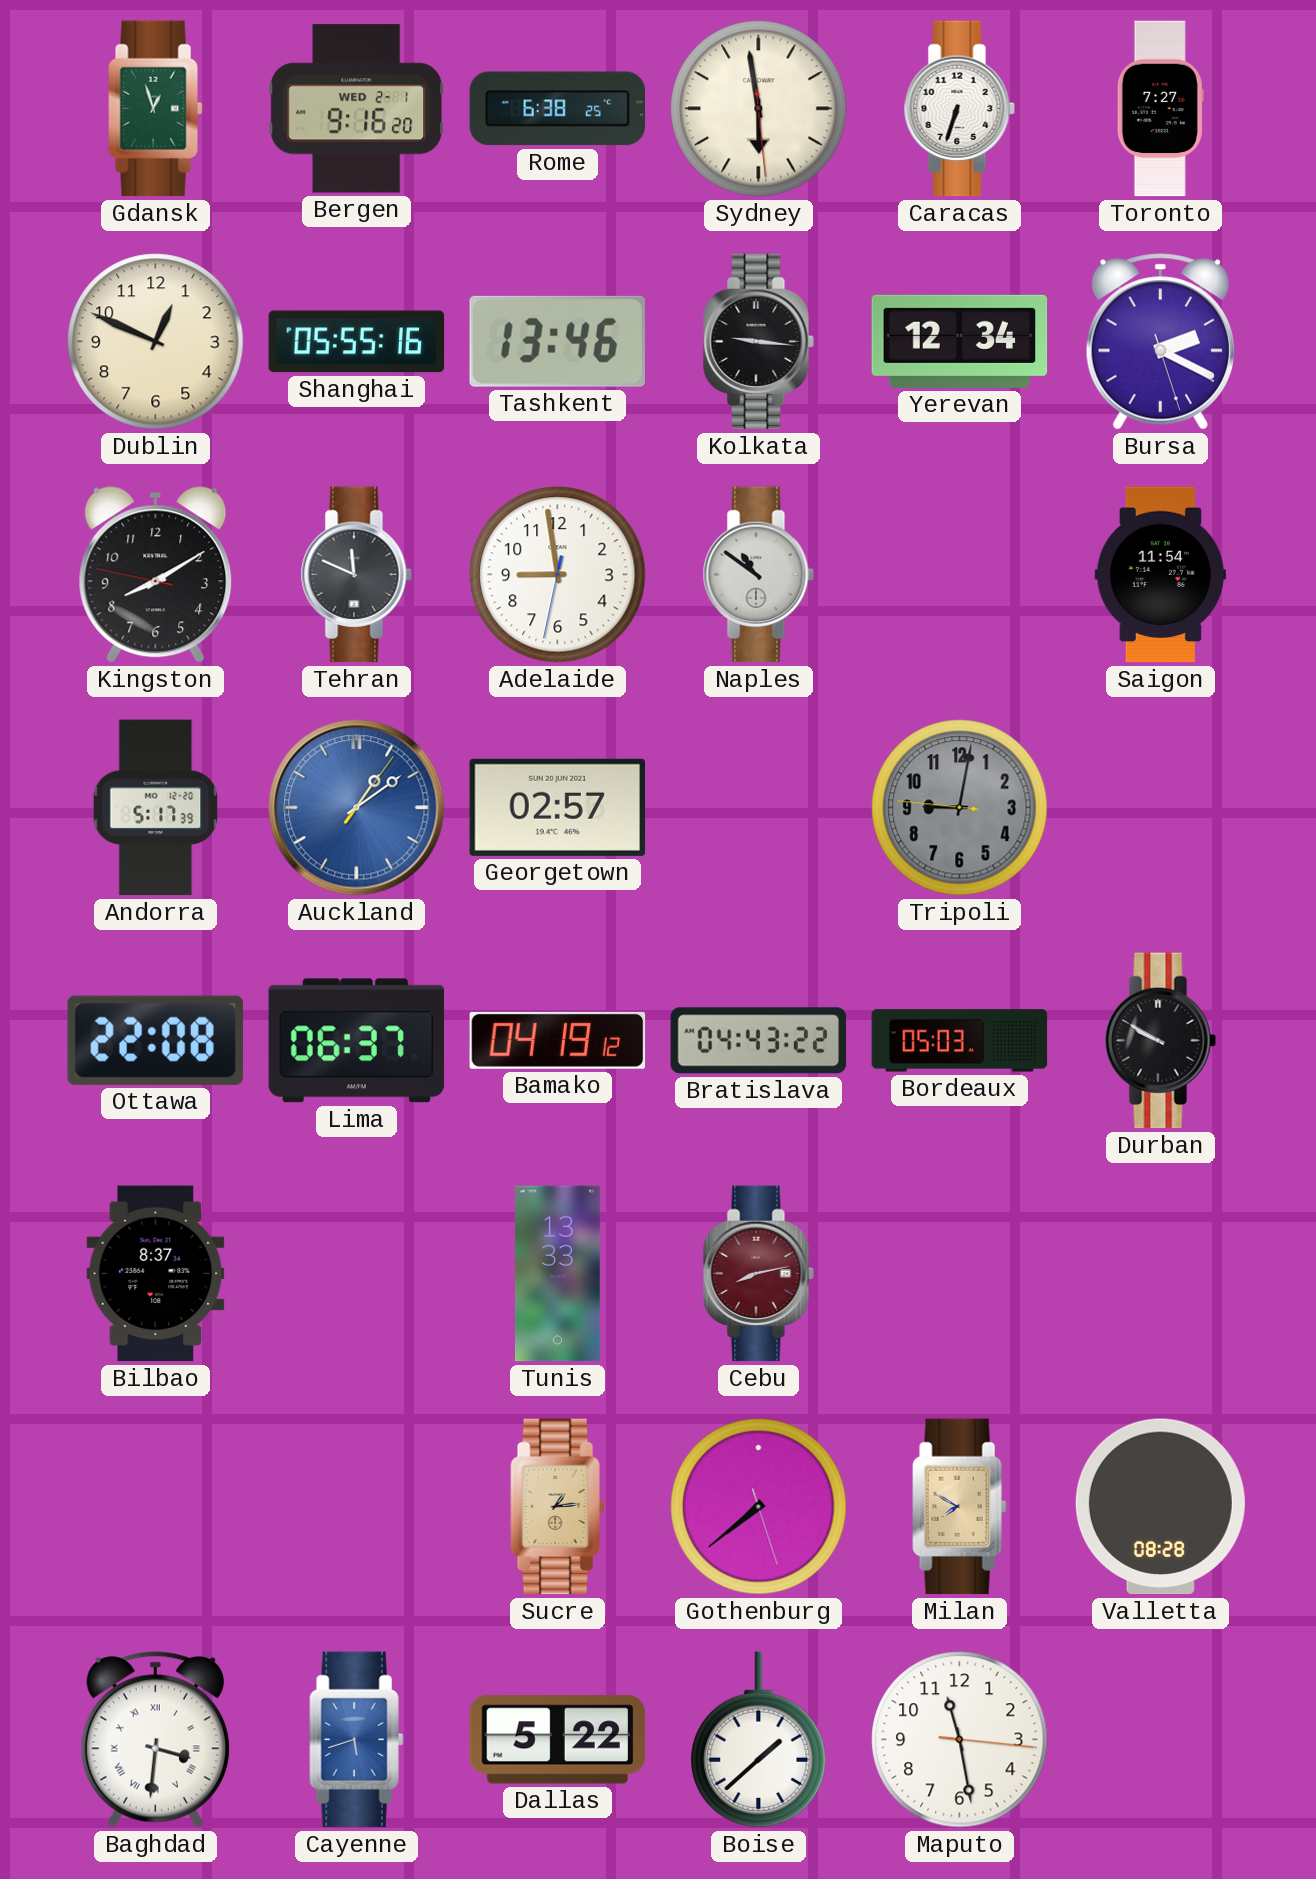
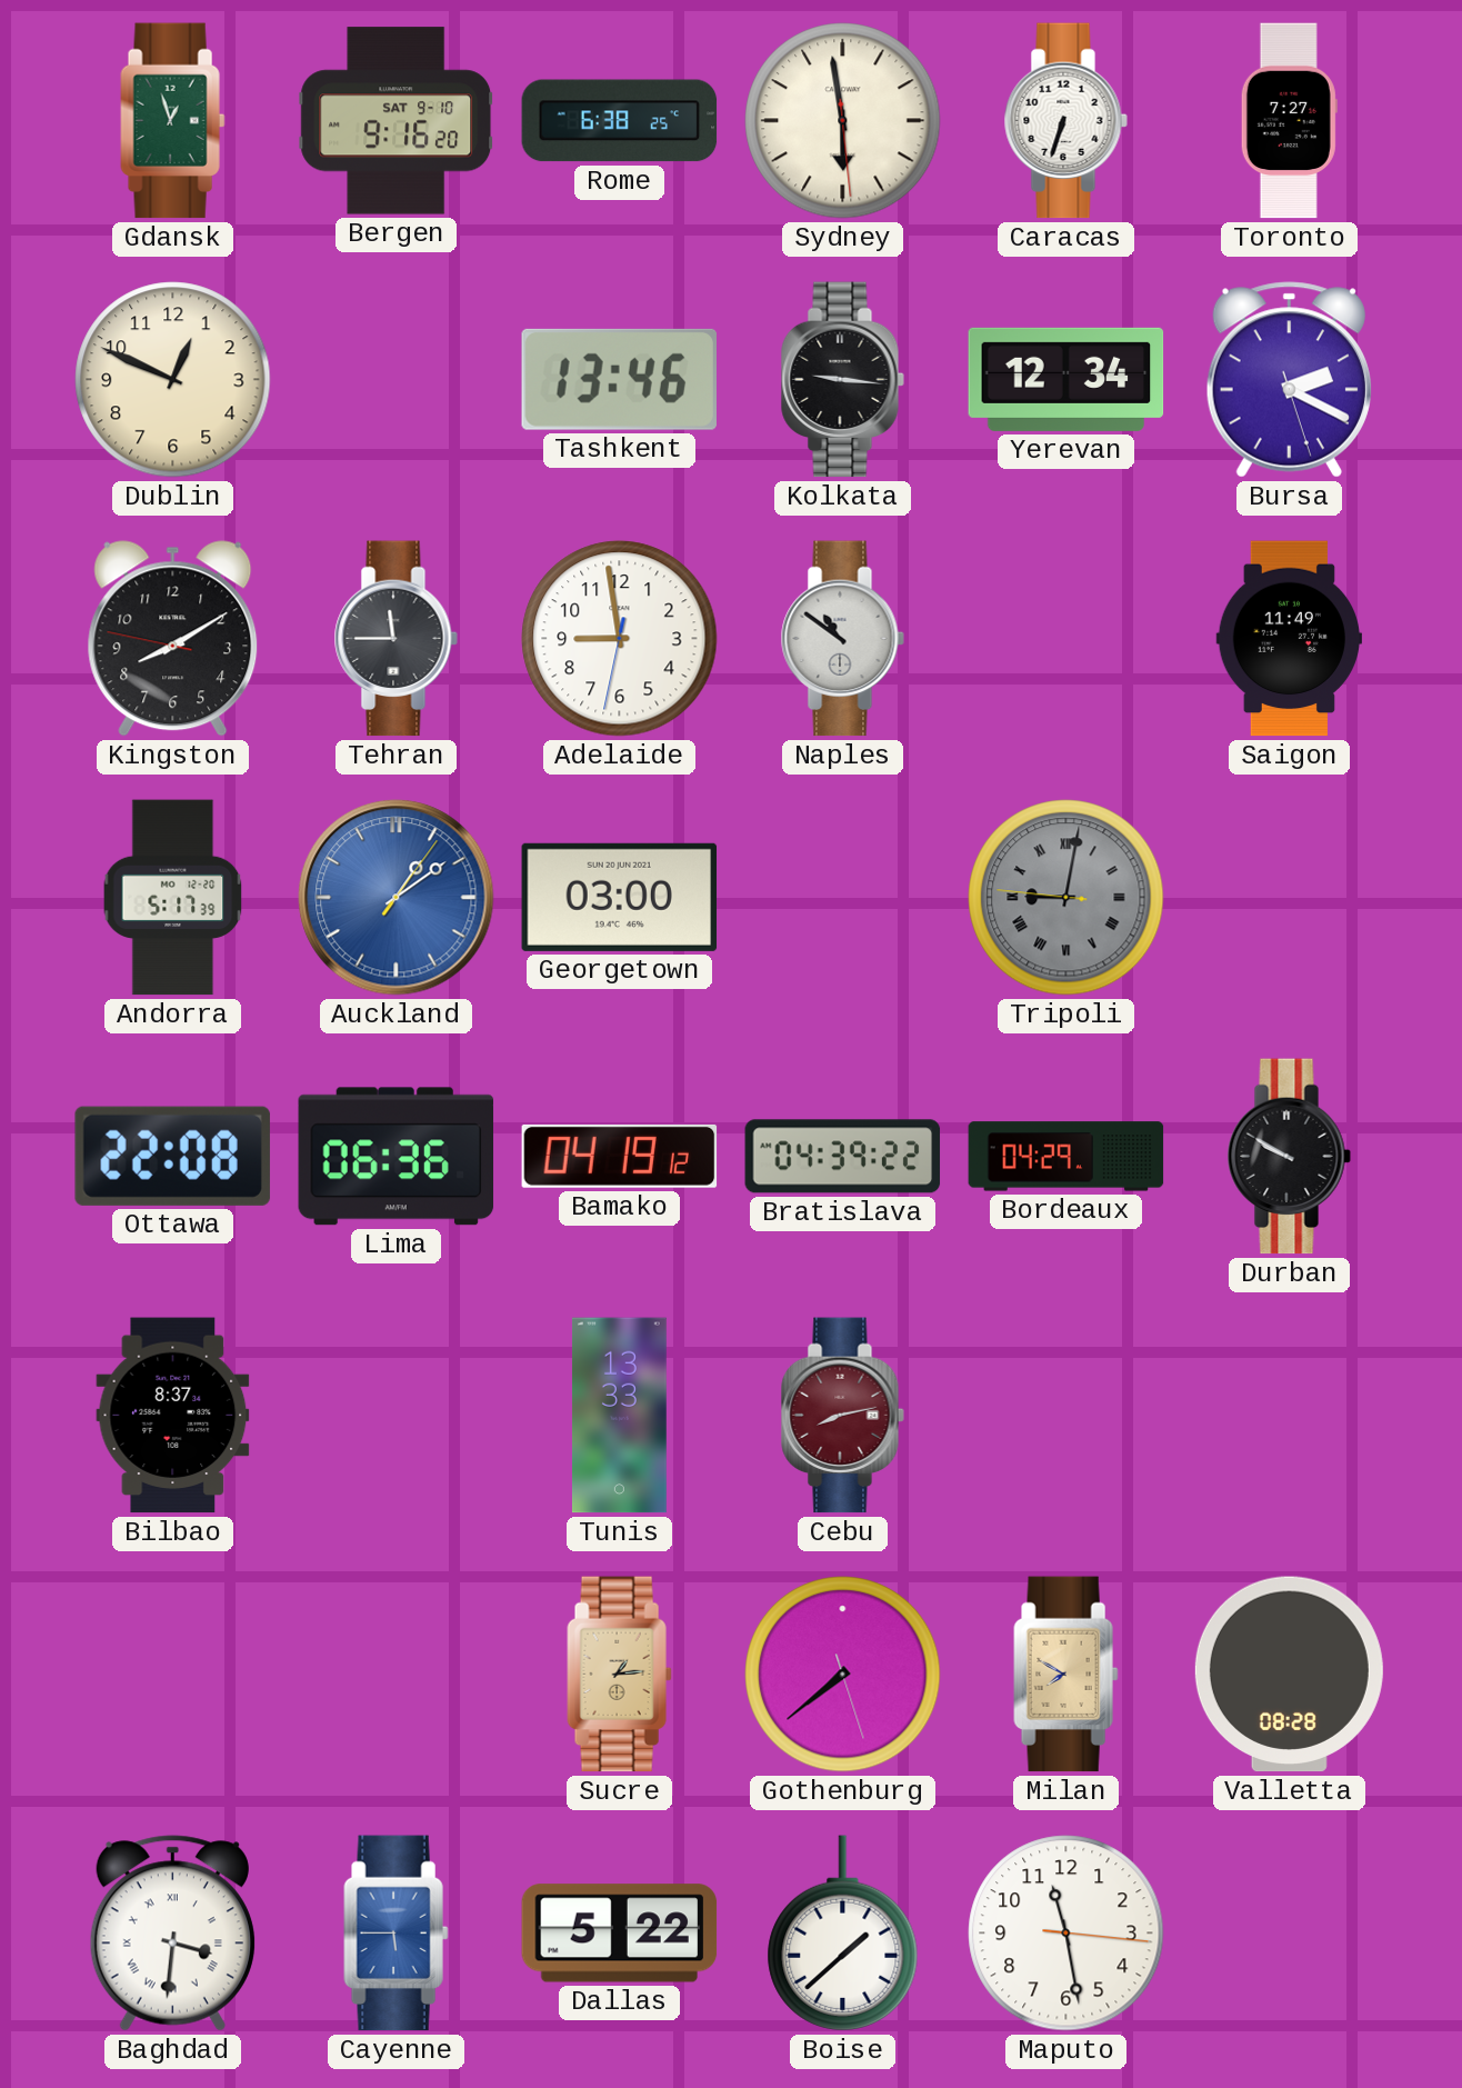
Bergen date: WED 2-1 -> SAT 9-10 (397, 121)
Shanghai: 05:55 -> none (357, 342)
Tehran: 11:49 -> 11:45 (395, 639)
Saigon: 11:54 -> 11:49 (1289, 639)
Georgetown: 02:57 -> 03:00 (620, 897)
Tripoli numerals: Arabic -> Roman (1067, 898)
Lima: 06:37 -> 06:36 (397, 1157)
Bratislava: 04:43 -> 04:39 (843, 1157)
Bordeaux: 05:03 -> 04:29 (1067, 1157)
Cayenne: 5:42 -> 5:45 (397, 1934)
